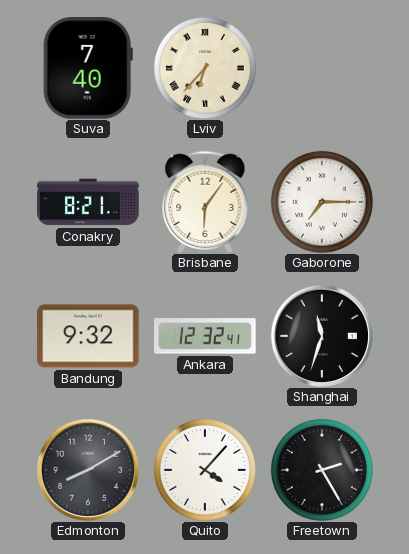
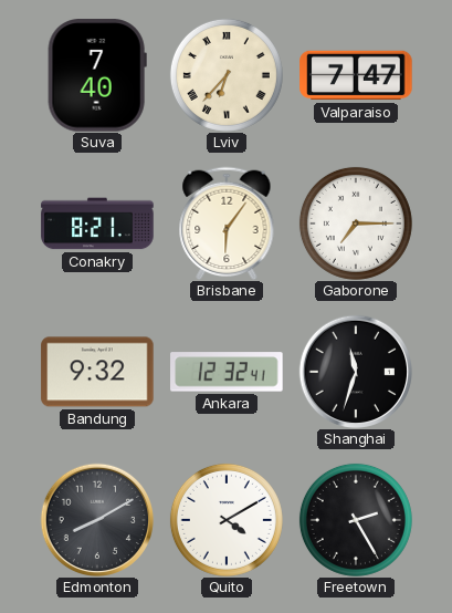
Valparaiso: none -> 7:47 (356, 75)
Quito: 4:07 -> 4:10 (227, 520)
